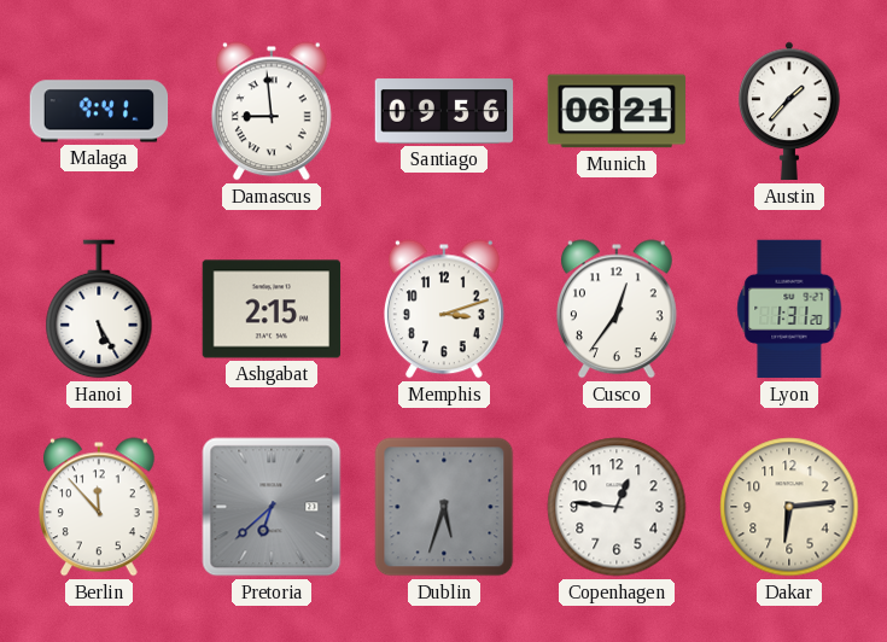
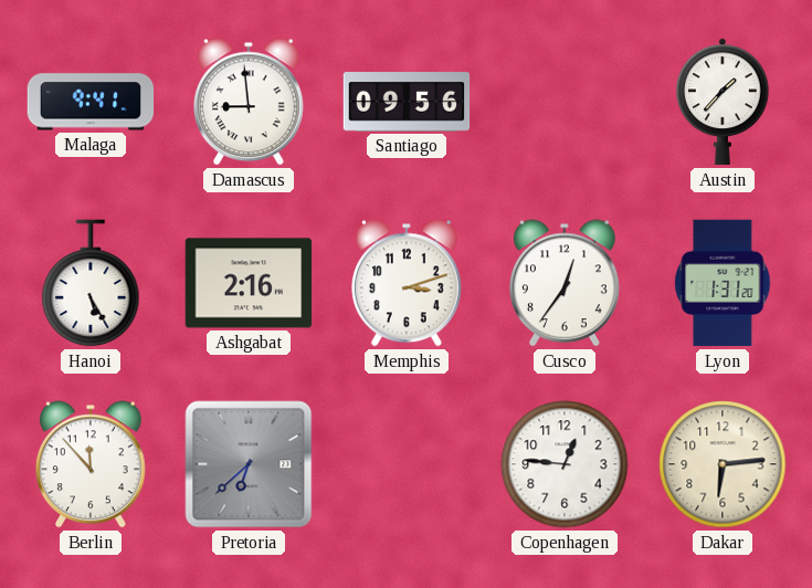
Munich: 06:21 -> none (615, 111)
Ashgabat: 2:15 -> 2:16 (249, 283)
Dublin: 5:33 -> none (444, 507)
